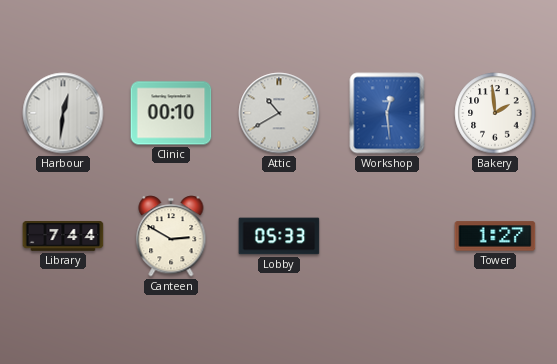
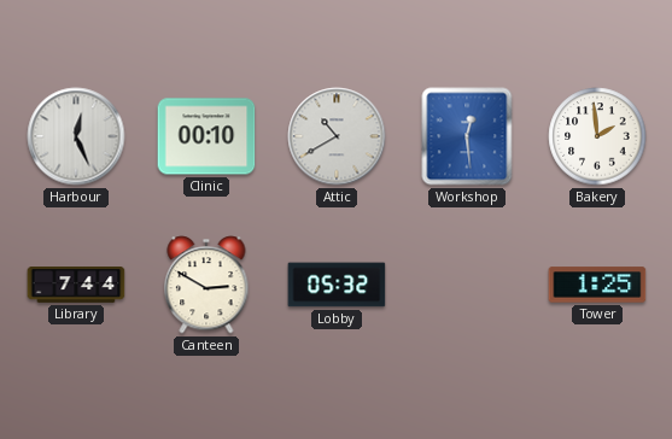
Harbour: 12:31 -> 12:26 (76, 136)
Lobby: 05:33 -> 05:32 (337, 285)
Tower: 1:27 -> 1:25 (597, 285)
